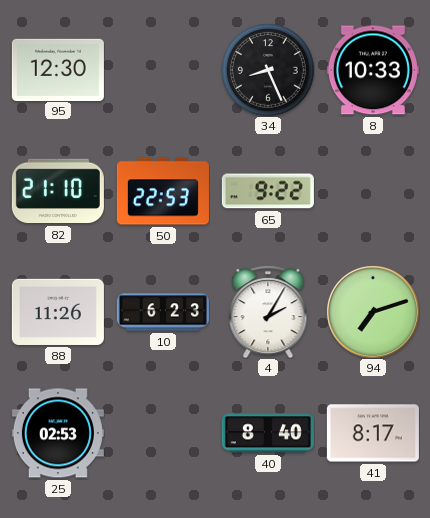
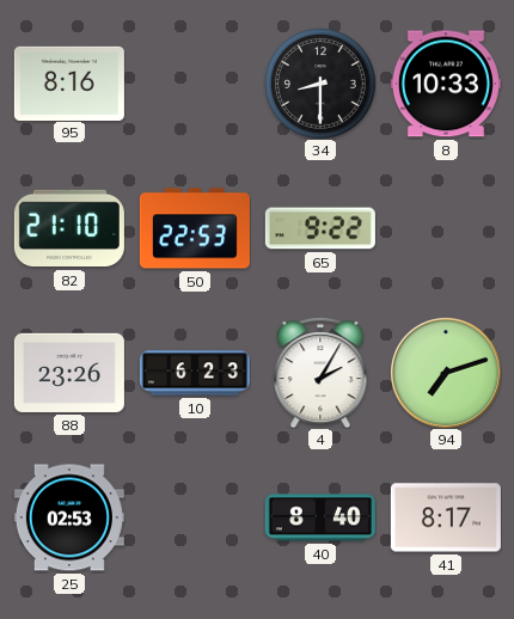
95: 12:30 -> 8:16 (69, 82)
34: 8:26 -> 8:30 (320, 84)
88: 11:26 -> 23:26 (69, 373)
